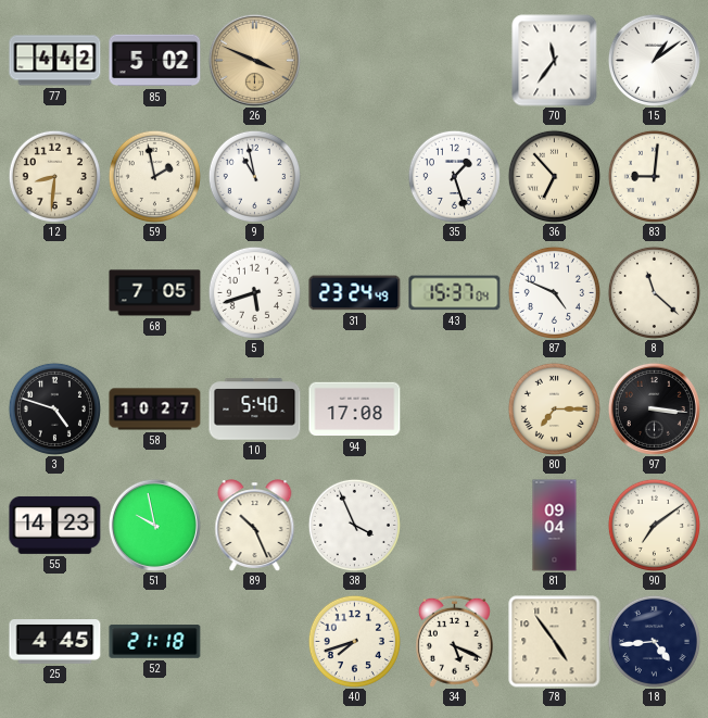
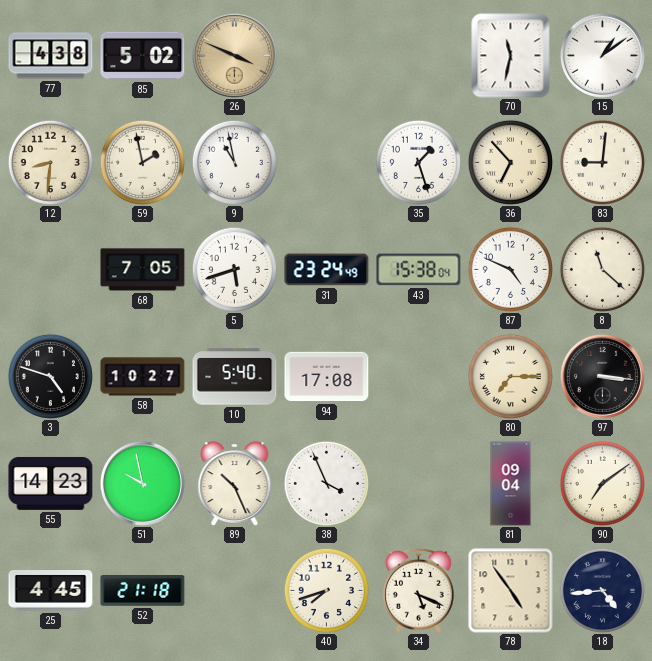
77: 4:42 -> 4:38 (51, 56)
70: 11:36 -> 11:32 (511, 56)
43: 15:37 -> 15:38 (419, 270)
